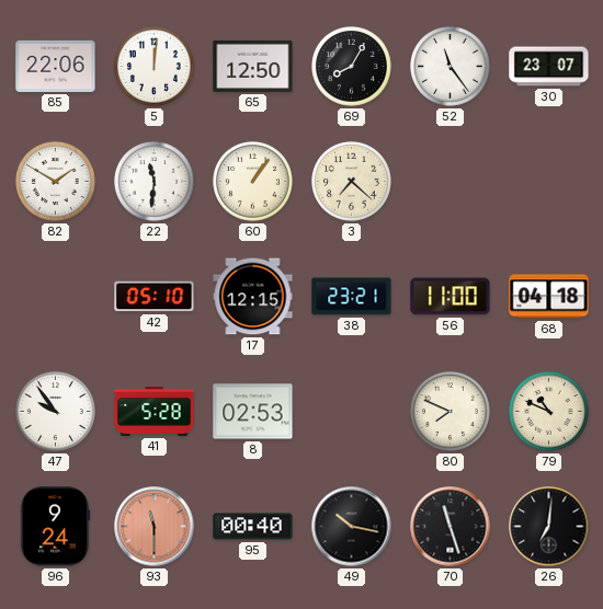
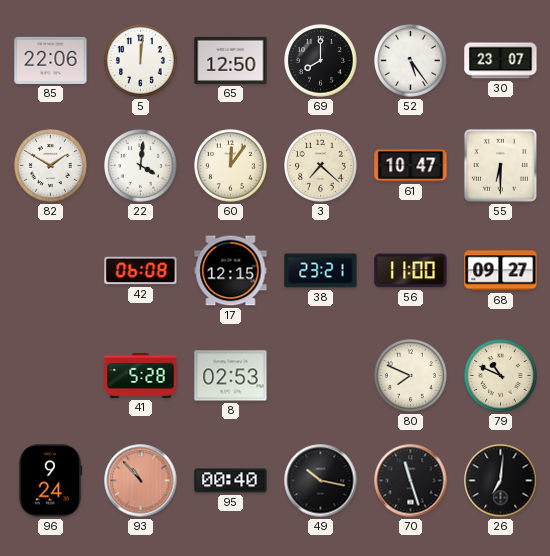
69: 8:05 -> 8:00 (321, 61)
52: 11:24 -> 5:24 (411, 61)
22: 11:31 -> 4:01 (141, 166)
60: 1:06 -> 12:06 (231, 166)
61: none -> 10:47 (411, 166)
55: none -> 6:30 (500, 165)
42: 05:10 -> 06:08 (141, 271)
68: 04:18 -> 09:27 (501, 271)
47: 9:54 -> none (56, 412)
93: 11:30 -> 10:53 (141, 481)
